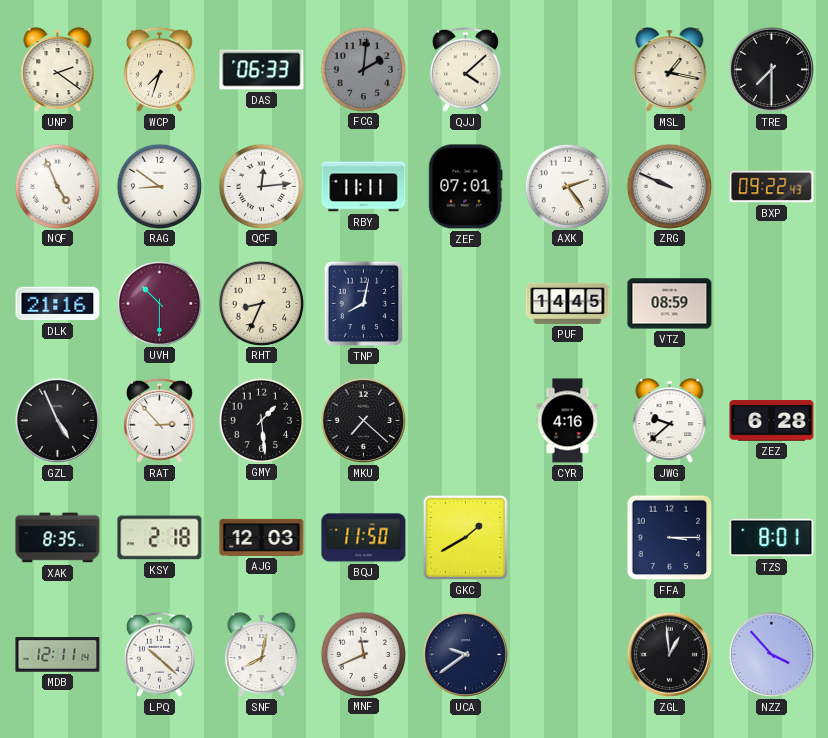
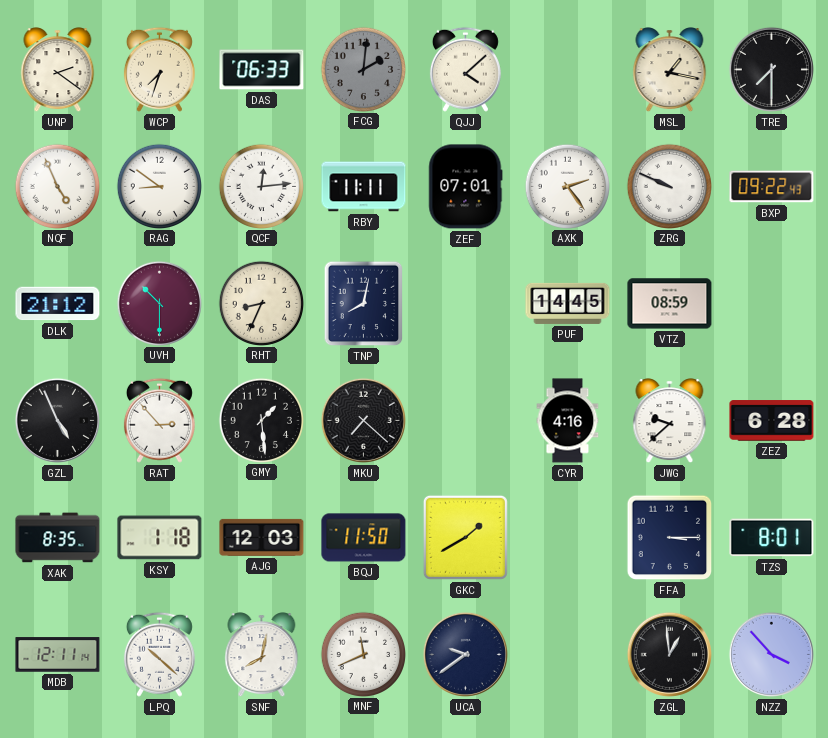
DLK: 21:16 -> 21:12 (58, 304)
KSY: 2:18 -> 1:18 (160, 538)
